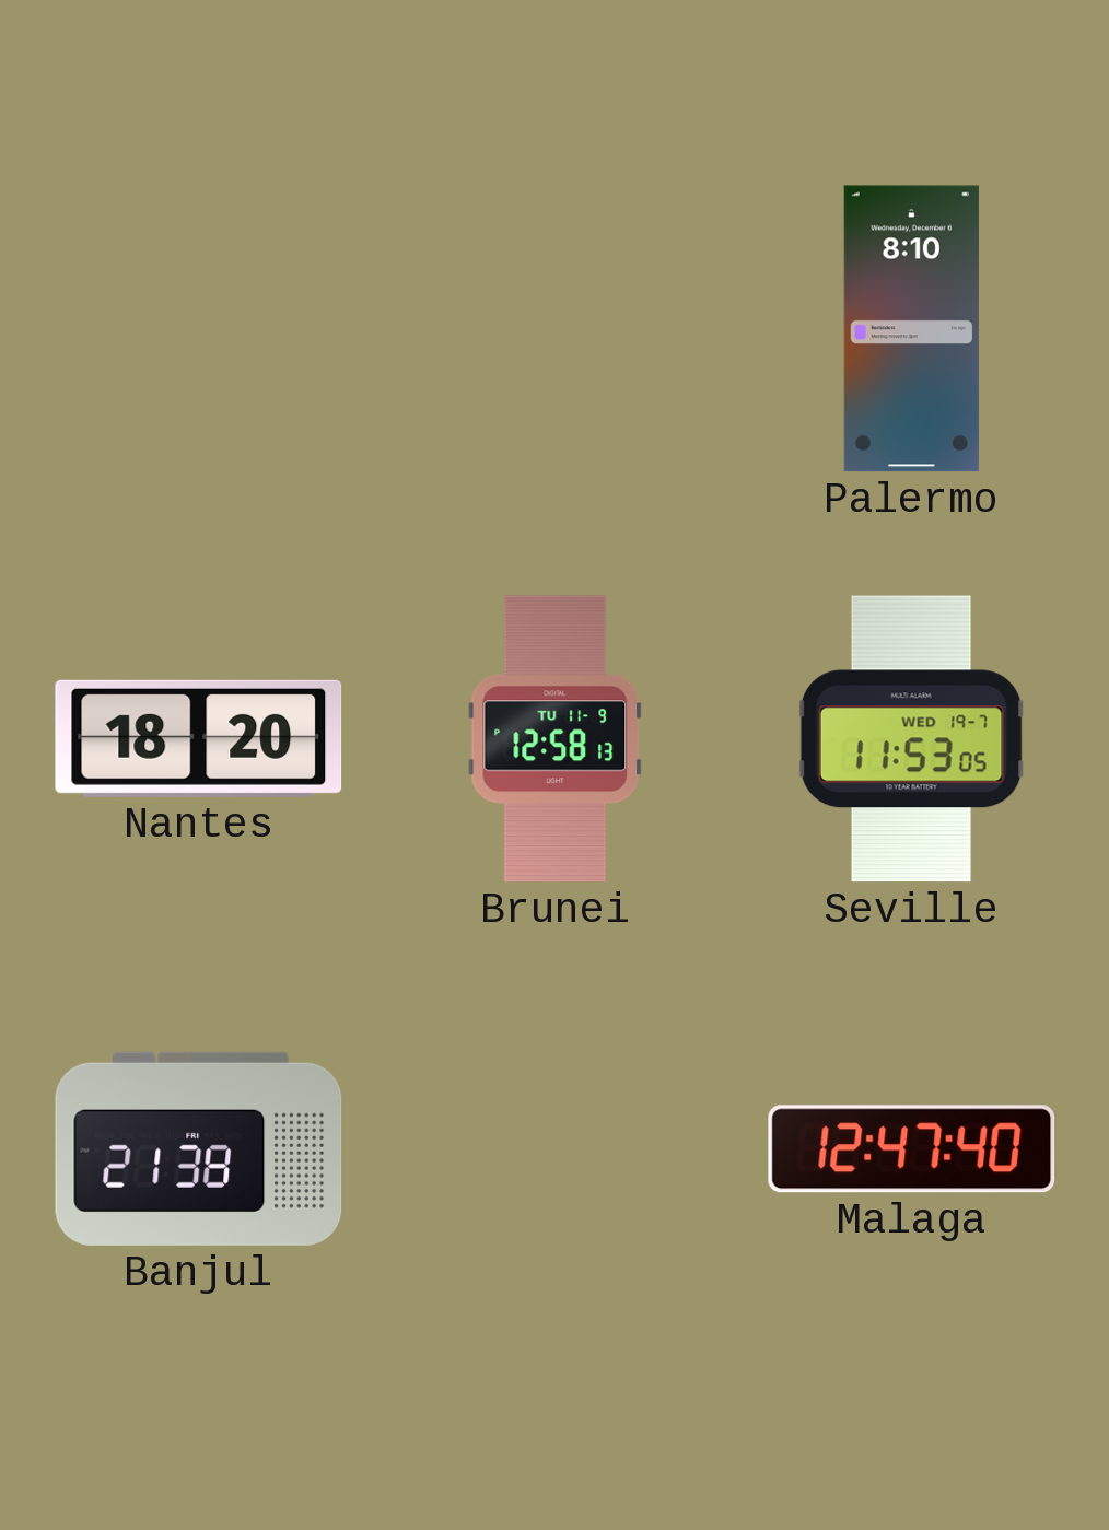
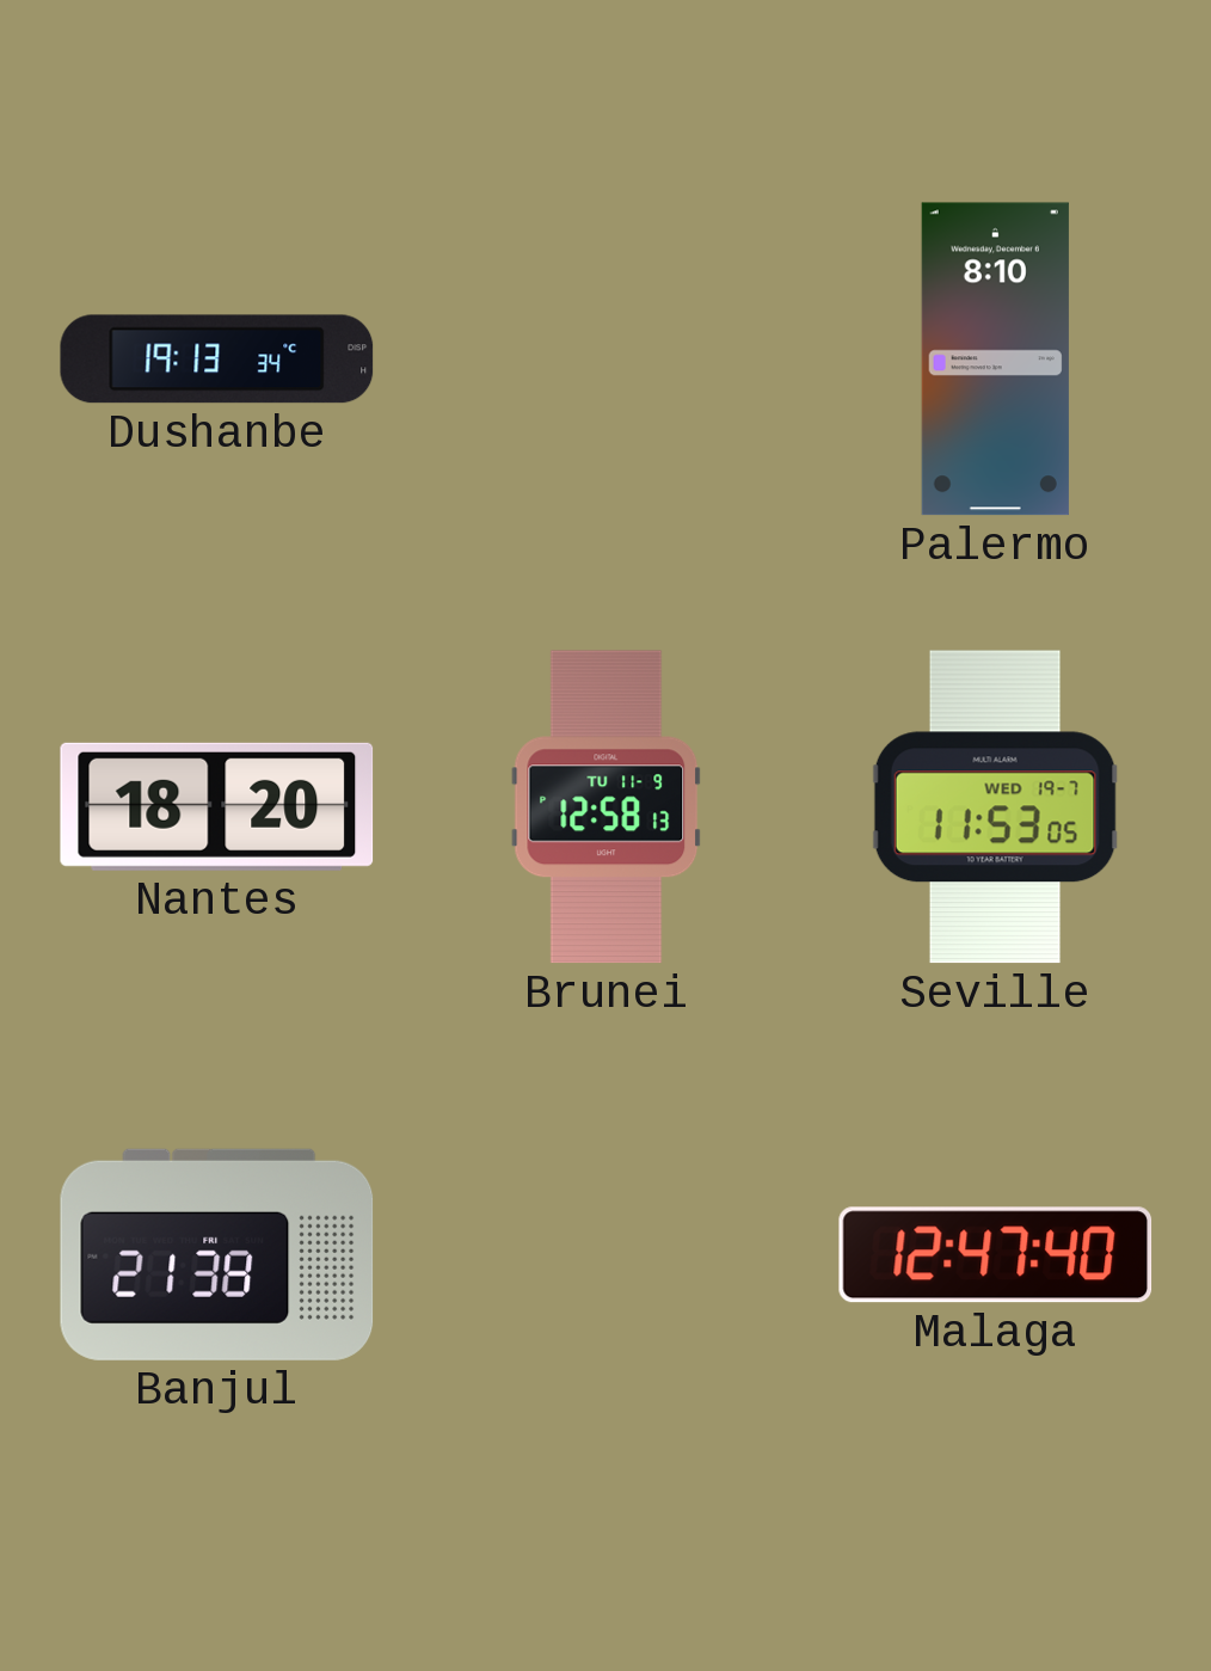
Dushanbe: none -> 19:13 (217, 360)
